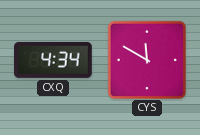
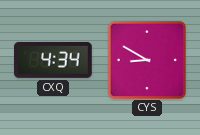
CYS: 11:50 -> 8:50 (146, 59)
